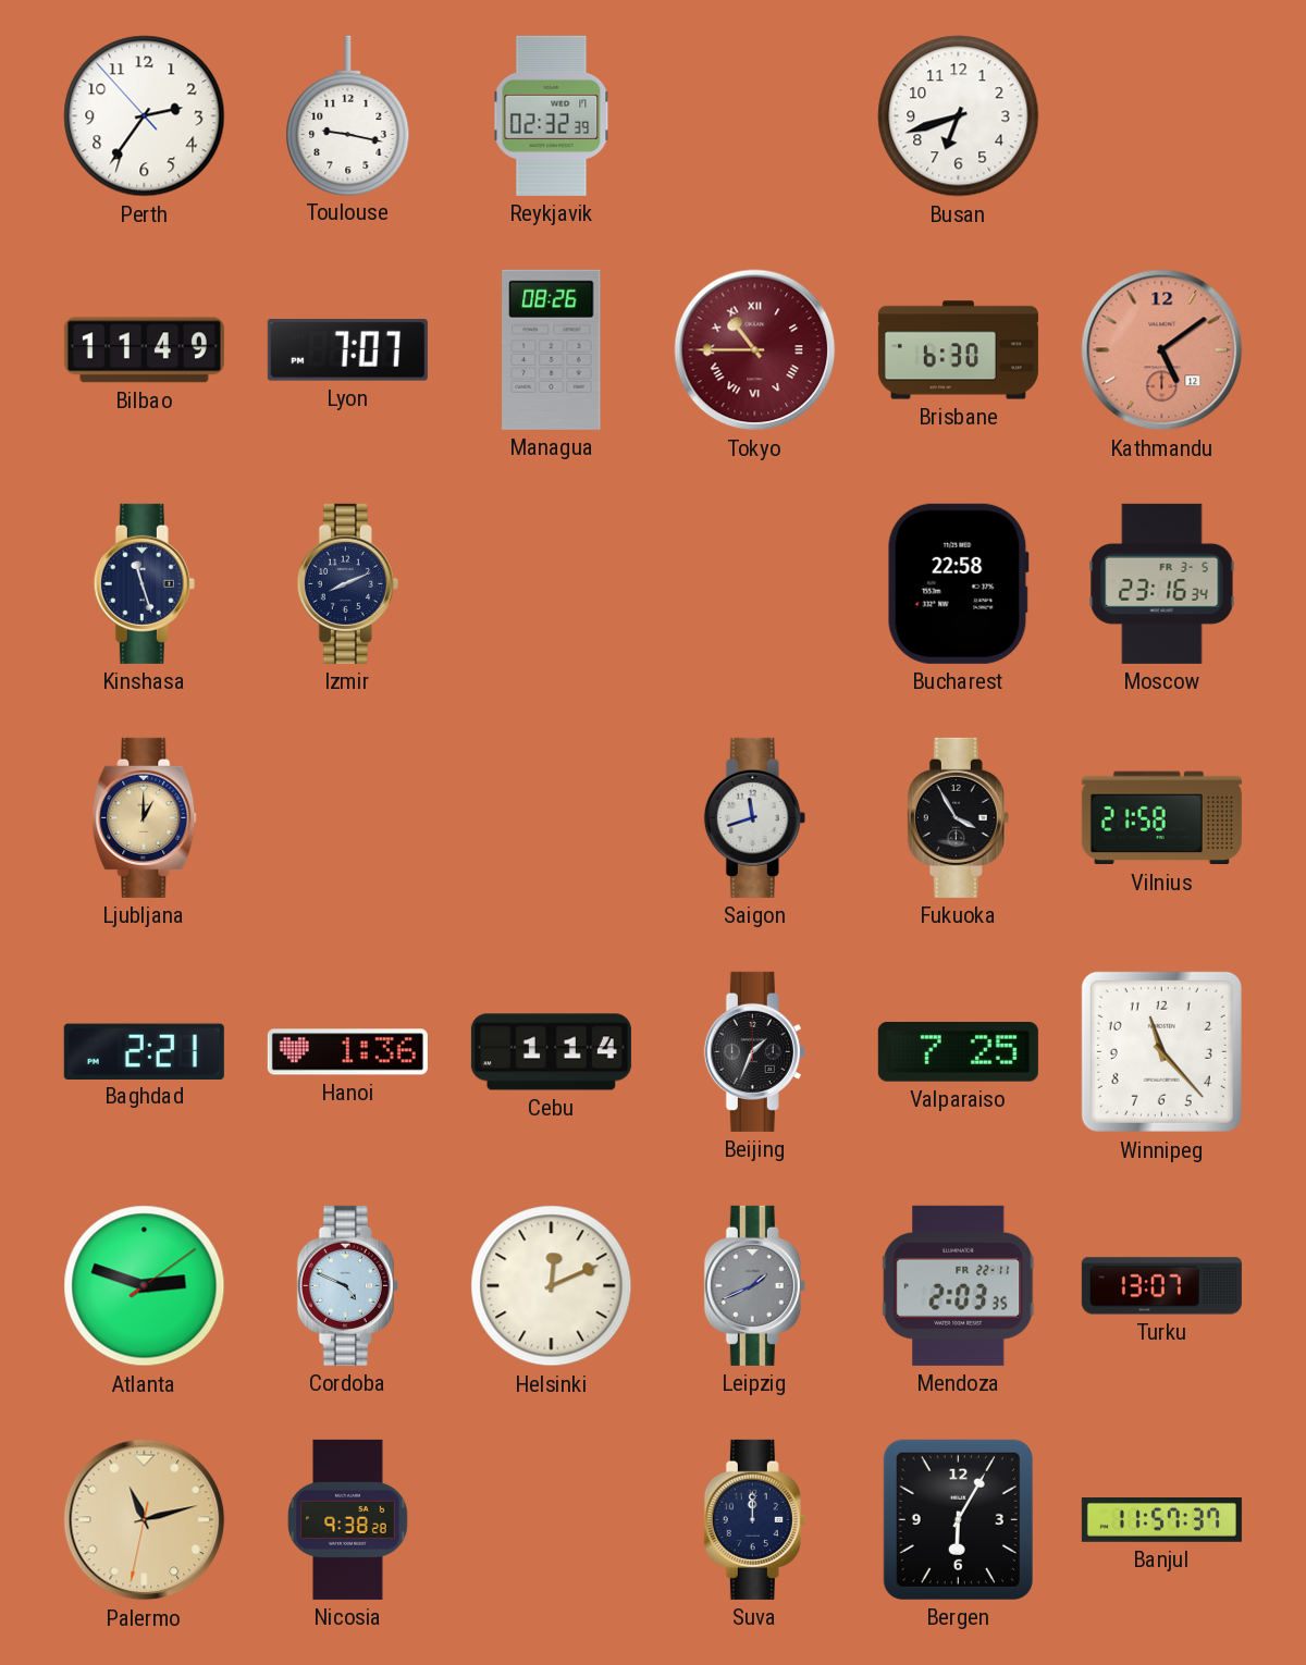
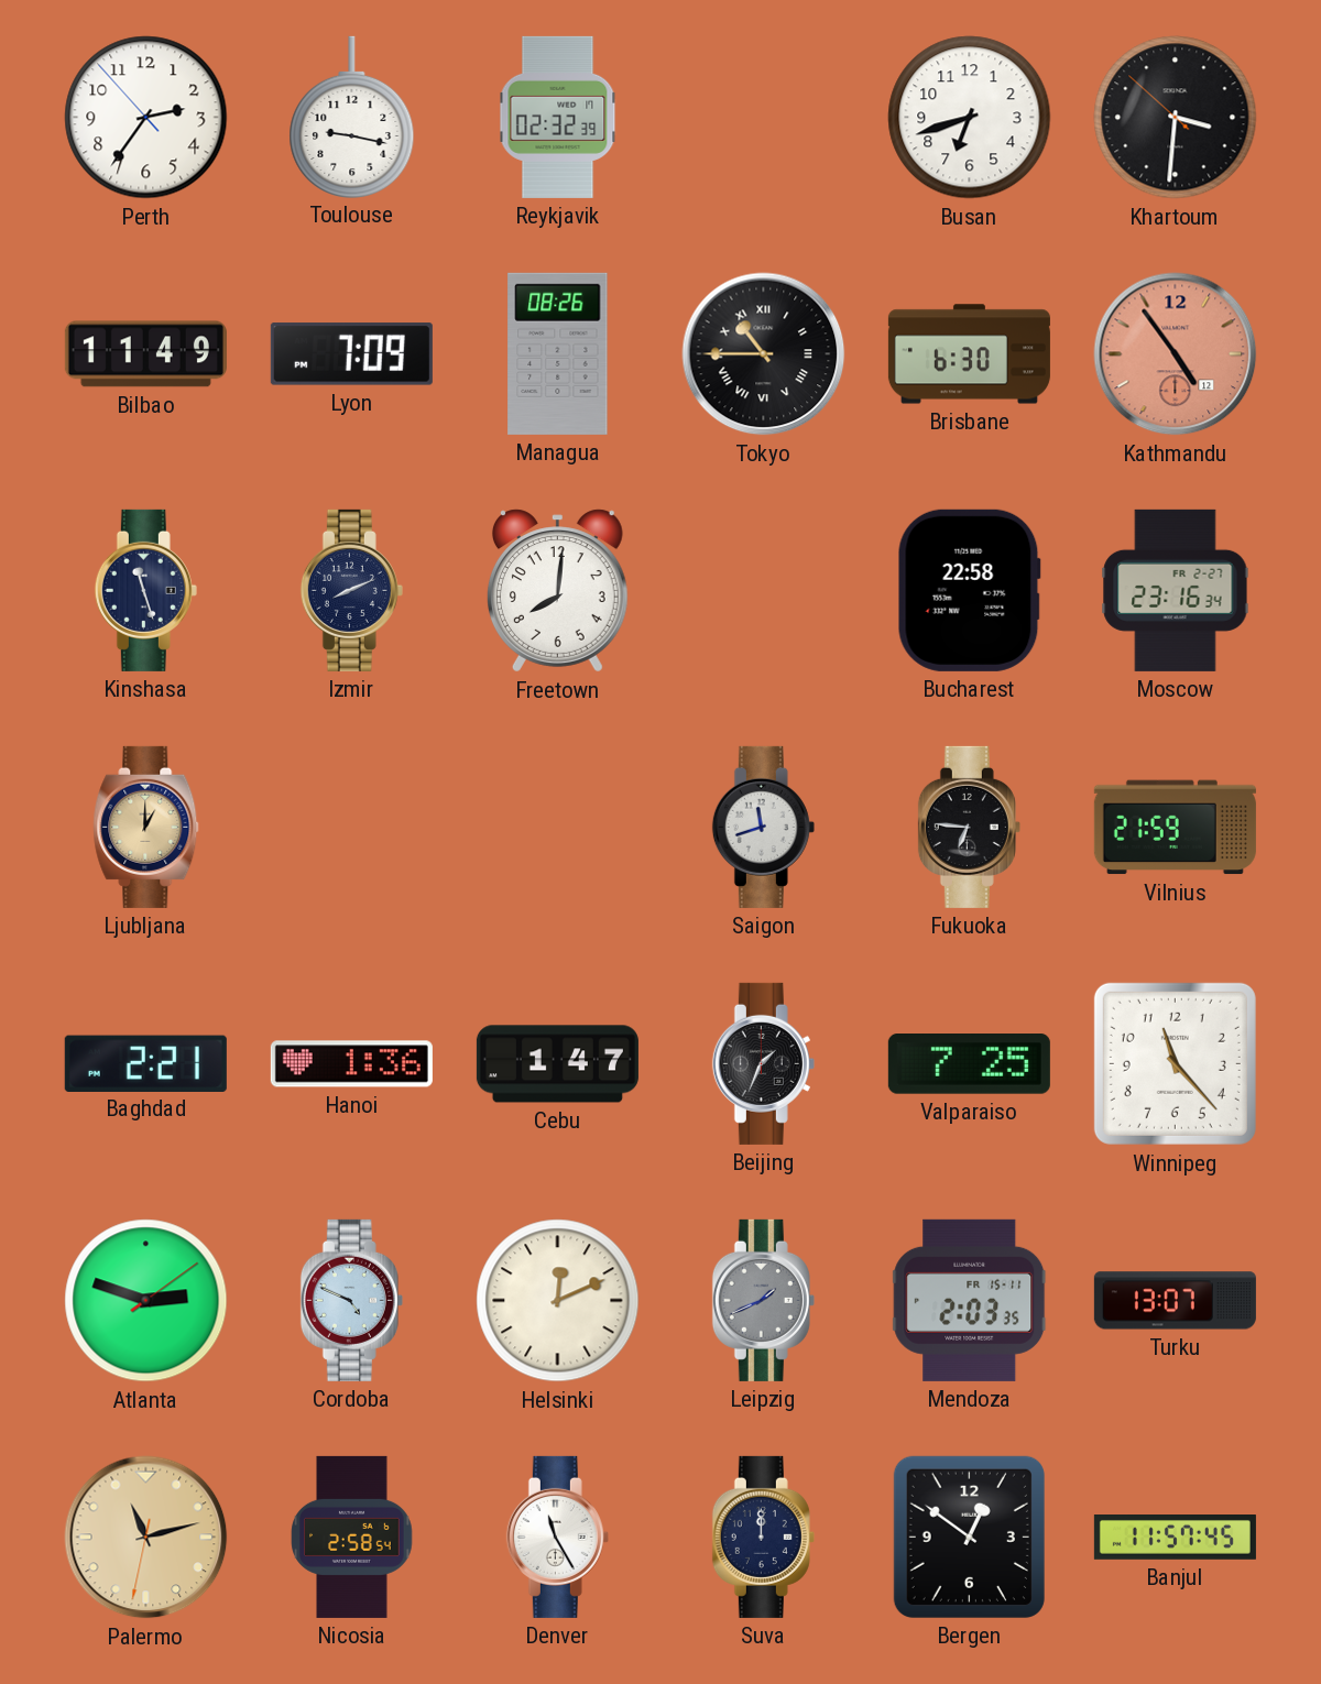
Khartoum: none -> 3:30 (1176, 118)
Lyon: 7:07 -> 7:09 (351, 354)
Tokyo dial: burgundy -> black (764, 354)
Kathmandu: 5:09 -> 4:54 (1176, 354)
Freetown: none -> 8:01 (557, 591)
Moscow date: FR 3-5 -> FR 2-27 (1176, 590)
Fukuoka: 3:55 -> 6:46 (969, 827)
Vilnius: 21:58 -> 21:59 (1175, 828)
Cebu: 1:14 -> 1:47 (557, 1064)
Mendoza date: FR 22-11 -> FR 15-11 (970, 1300)
Nicosia: 9:38 -> 2:58 (352, 1537)
Denver: none -> 11:25 (557, 1537)
Bergen: 6:05 -> 12:51 (969, 1537)
Banjul: 11:57:37 -> 11:57:45 (1175, 1538)
